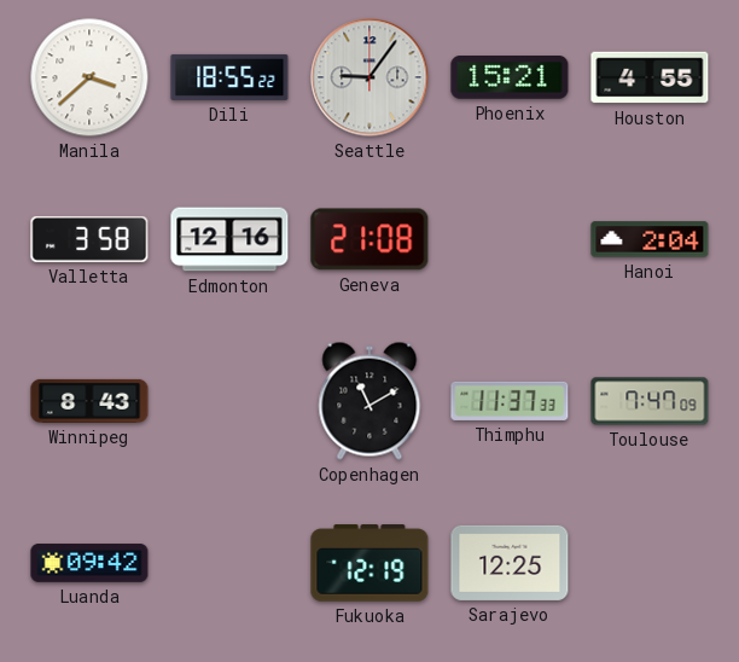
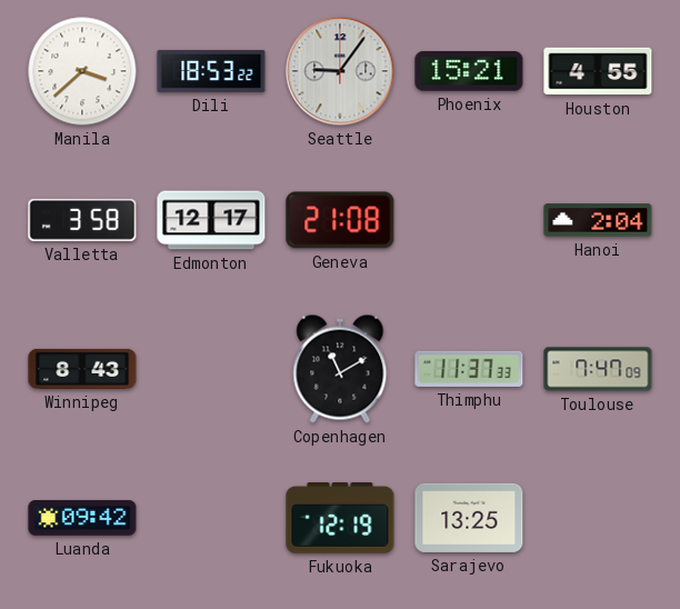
Dili: 18:55 -> 18:53 (211, 71)
Edmonton: 12:16 -> 12:17 (211, 220)
Sarajevo: 12:25 -> 13:25 (469, 518)
